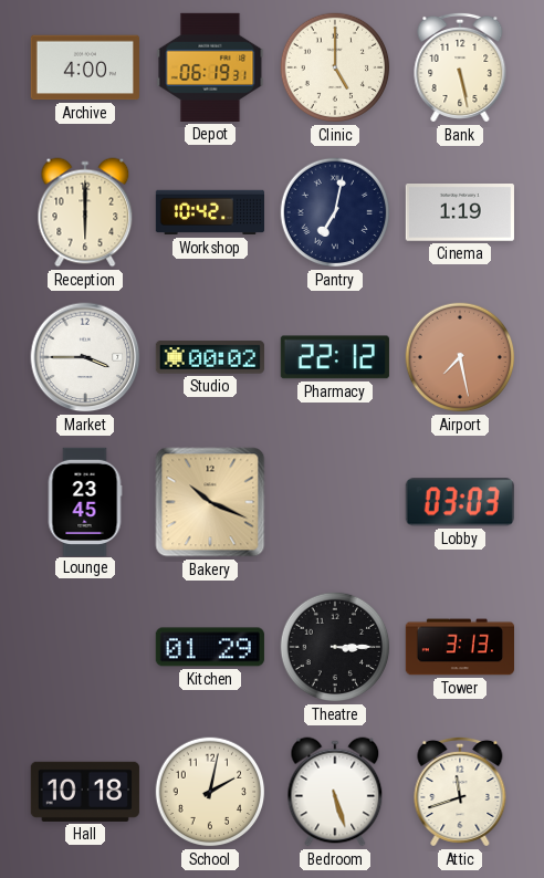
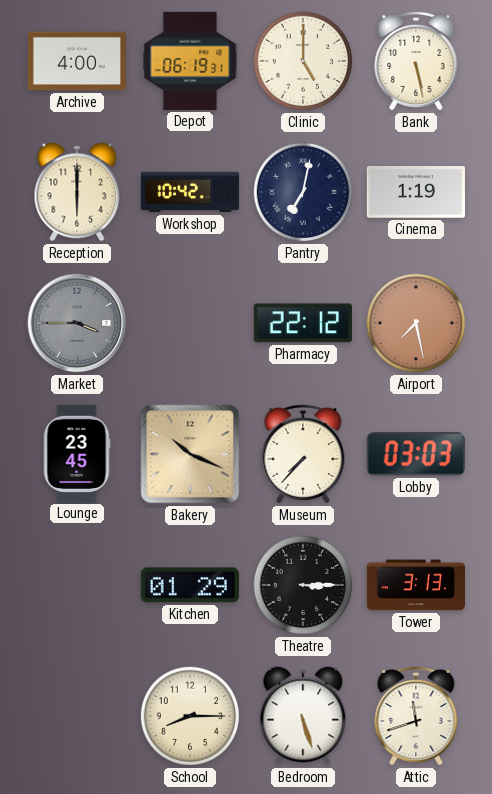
Market dial: white -> grey (77, 323)
Studio: 00:02 -> none (210, 357)
Museum: none -> 7:37 (303, 454)
Hall: 10:18 -> none (85, 792)
School: 2:02 -> 8:15 (190, 716)
